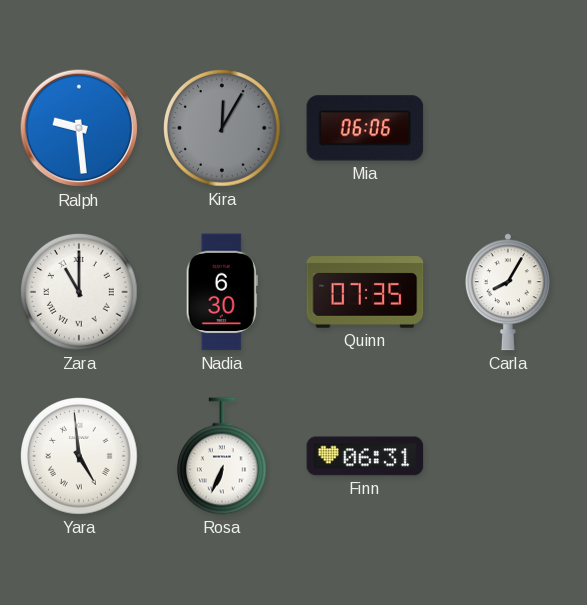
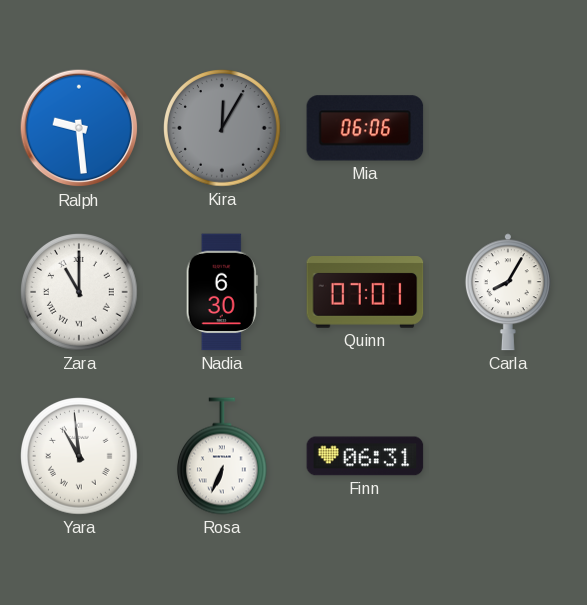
Quinn: 07:35 -> 07:01 (365, 293)
Yara: 4:59 -> 10:59 (80, 457)
